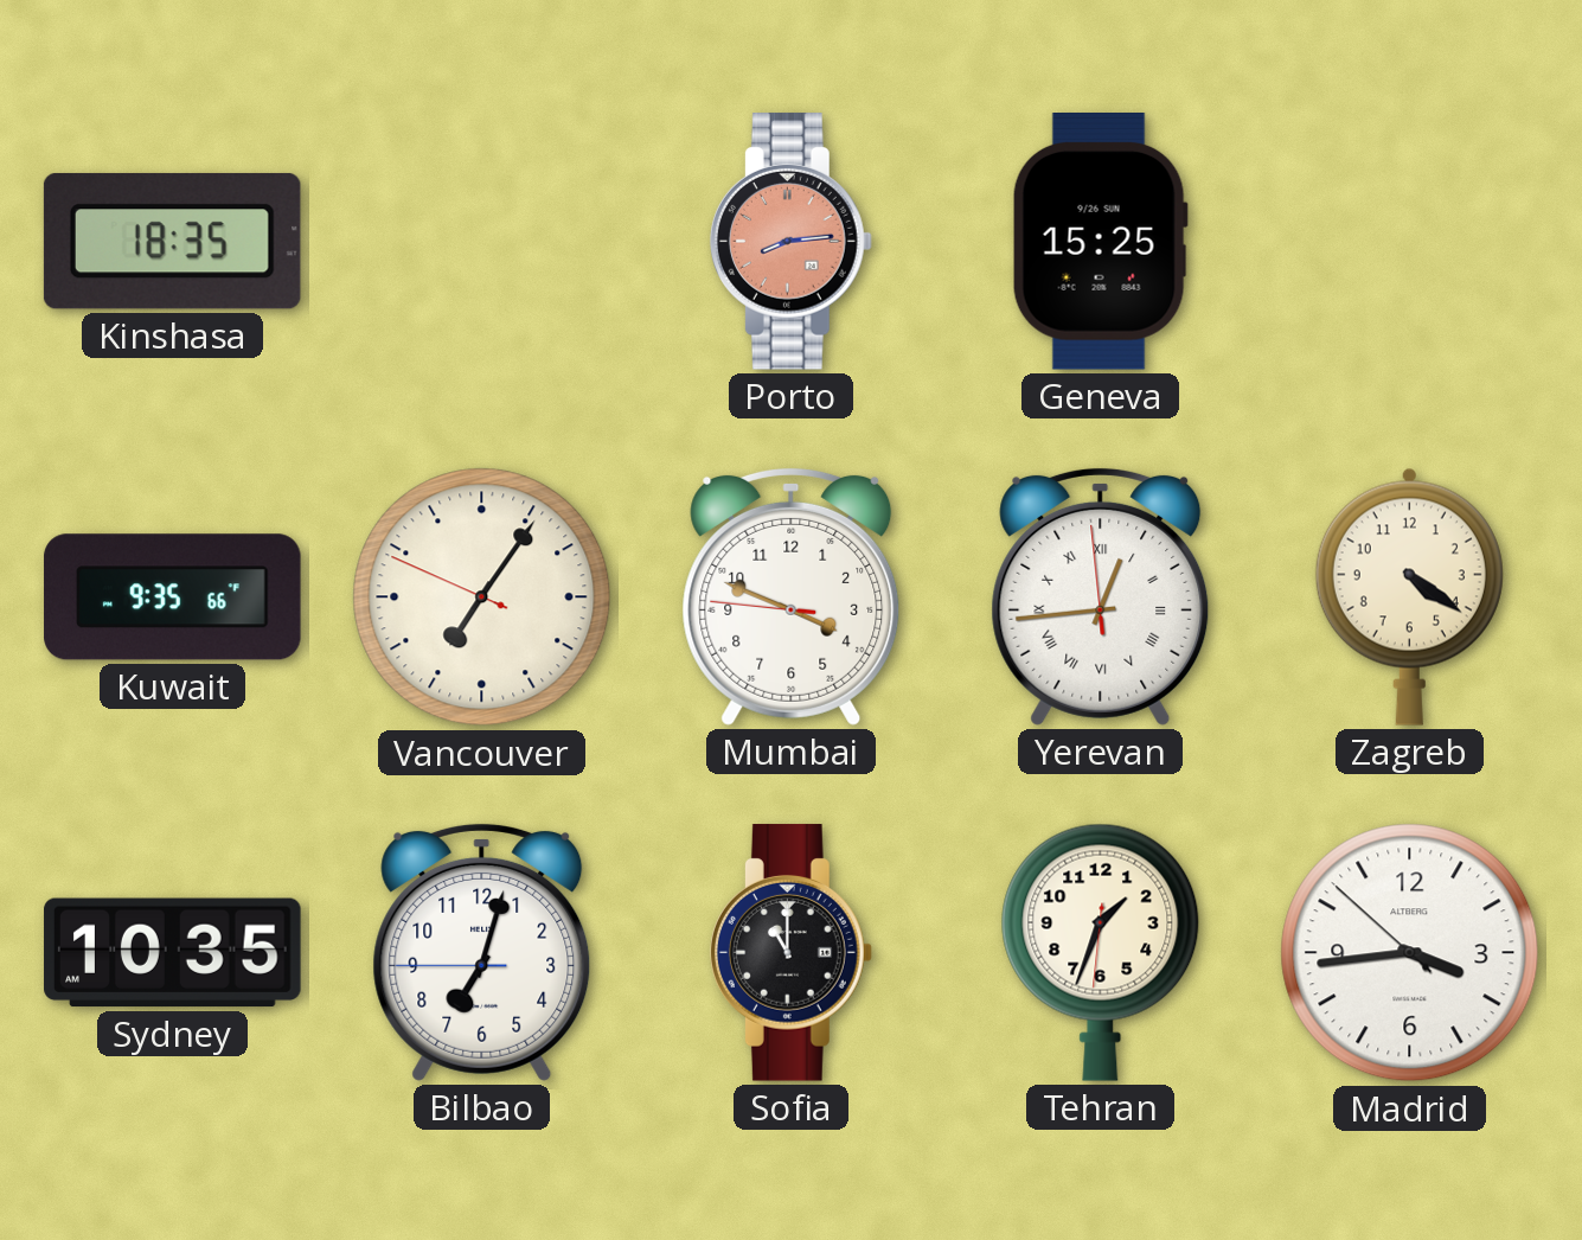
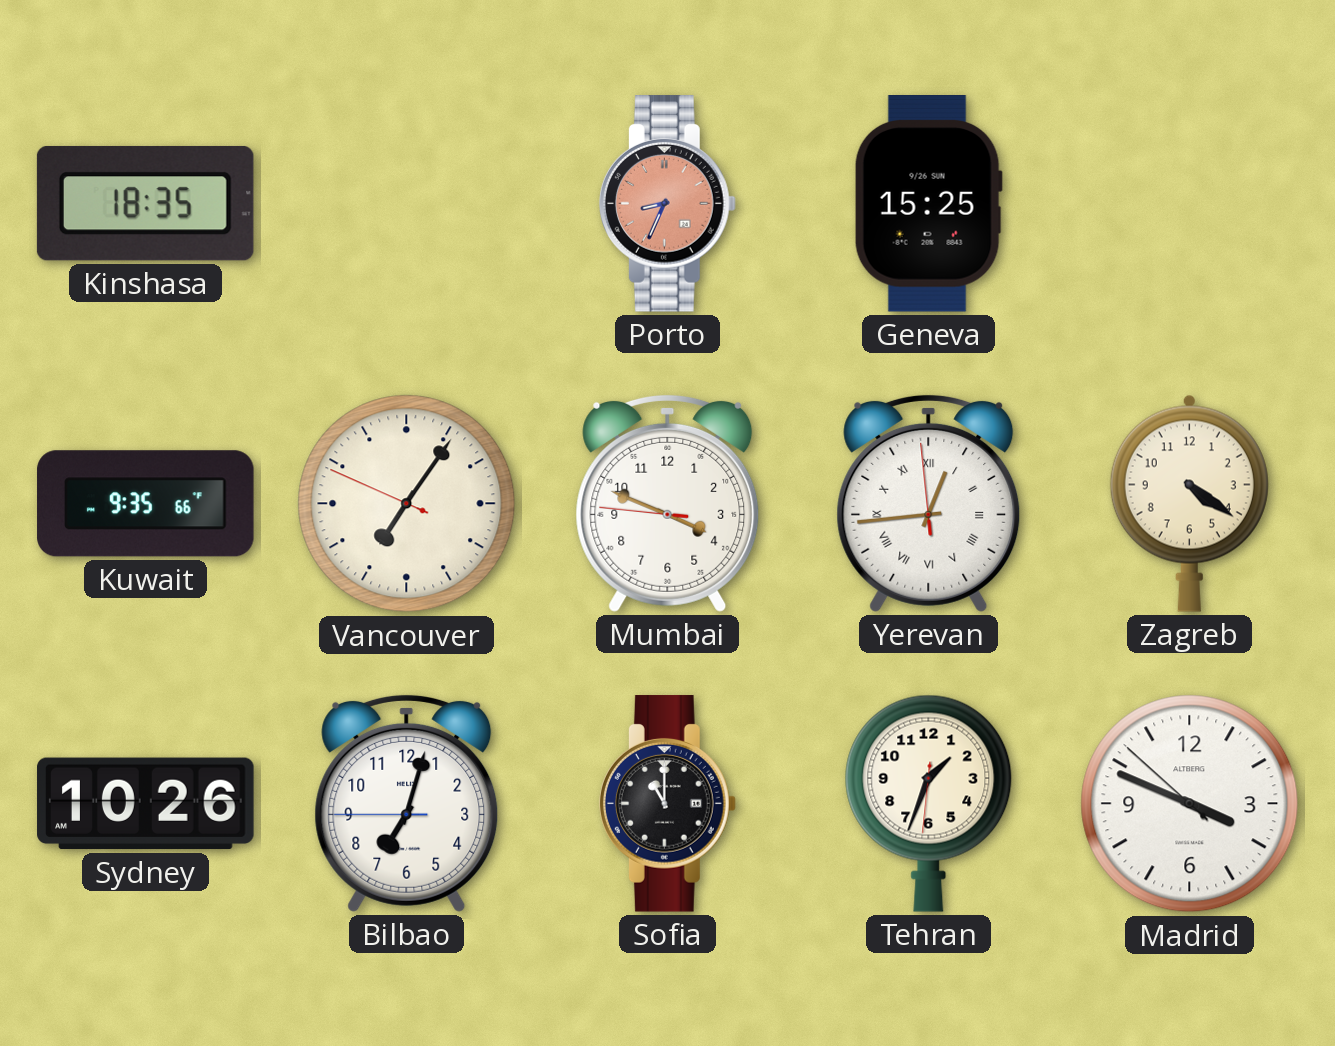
Porto: 8:14 -> 8:34 (667, 204)
Sydney: 10:35 -> 10:26 (146, 804)
Madrid: 3:43 -> 3:48 (1190, 804)
